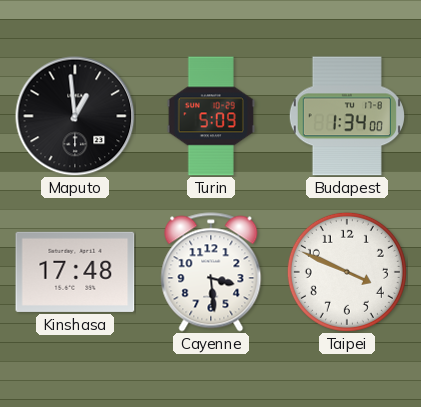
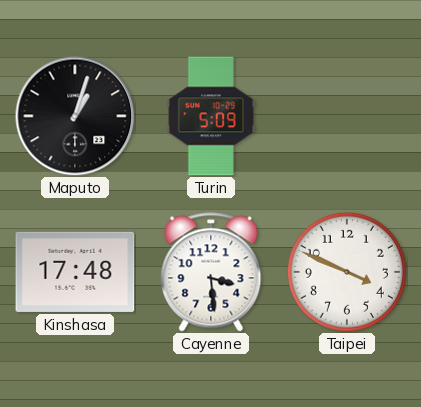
Maputo: 12:59 -> 1:03 (75, 116)
Budapest: 1:34 -> none (347, 116)
